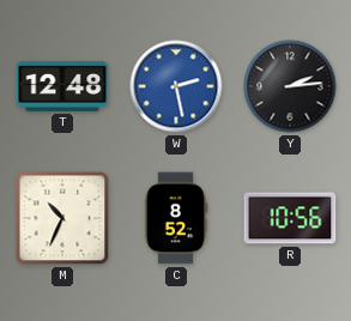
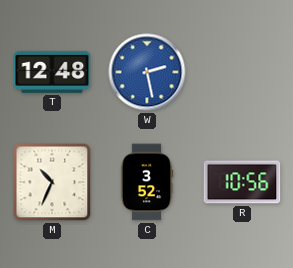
Y: 2:14 -> none (290, 86)
C: 8:52 -> 3:52 (147, 182)
